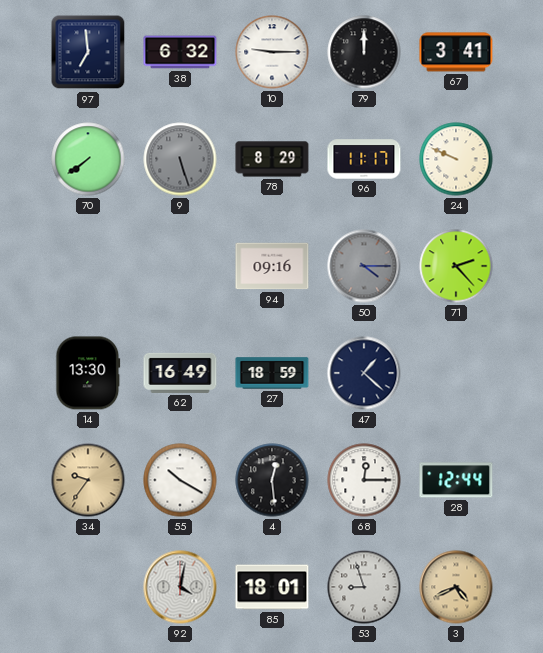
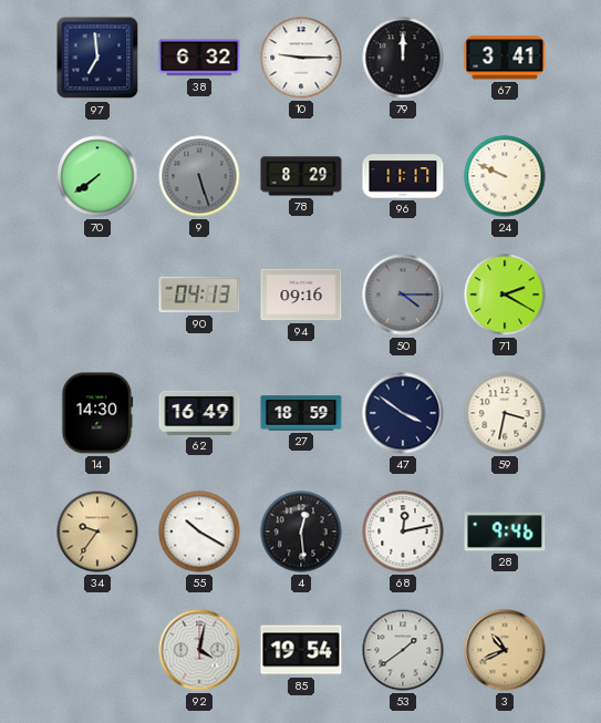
90: none -> 04:13 (199, 295)
71: 2:23 -> 2:20 (505, 295)
14: 13:30 -> 14:30 (97, 413)
47: 1:22 -> 3:51 (403, 413)
59: none -> 3:32 (505, 413)
68: 12:15 -> 12:13 (403, 531)
28: 12:44 -> 9:46 (505, 531)
85: 18:01 -> 19:54 (301, 650)
53: 8:57 -> 1:39 (403, 650)
3: 4:41 -> 10:41 (505, 650)
